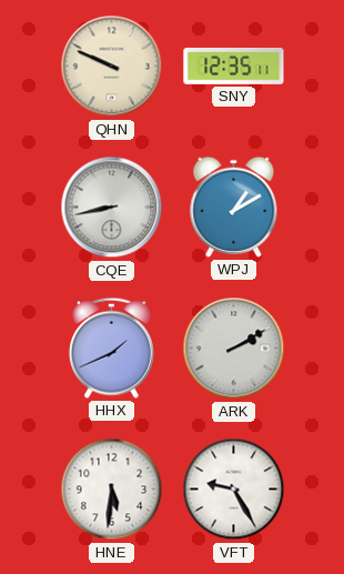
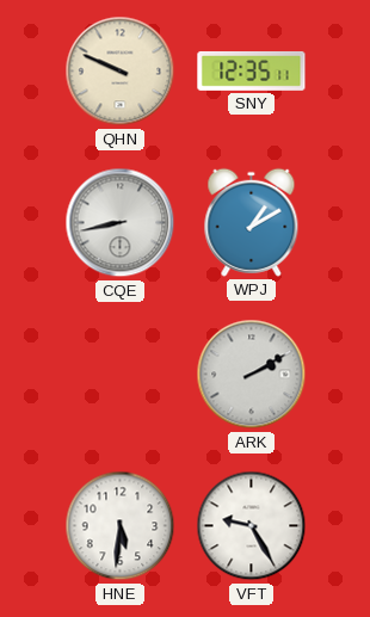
HHX: 1:41 -> none (111, 348)
